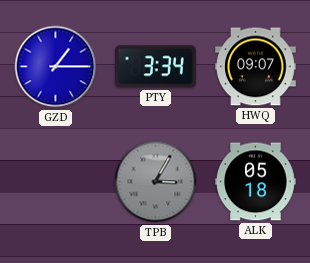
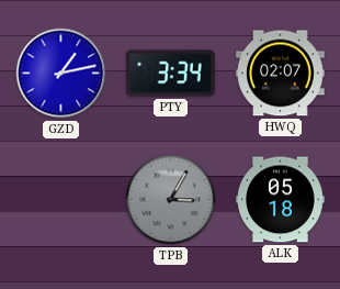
GZD: 1:15 -> 1:13 (61, 74)
HWQ: 09:07 -> 02:07 (281, 74)
